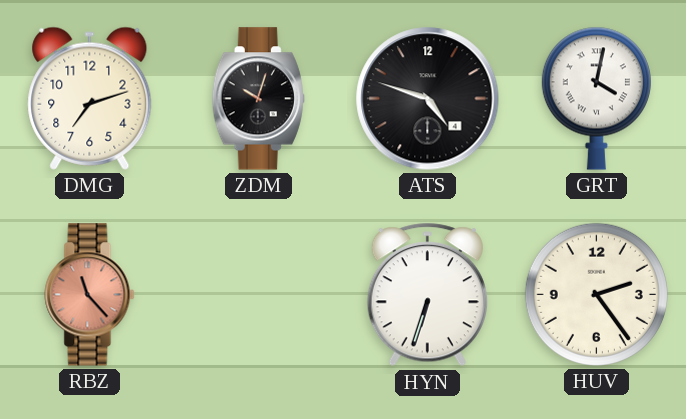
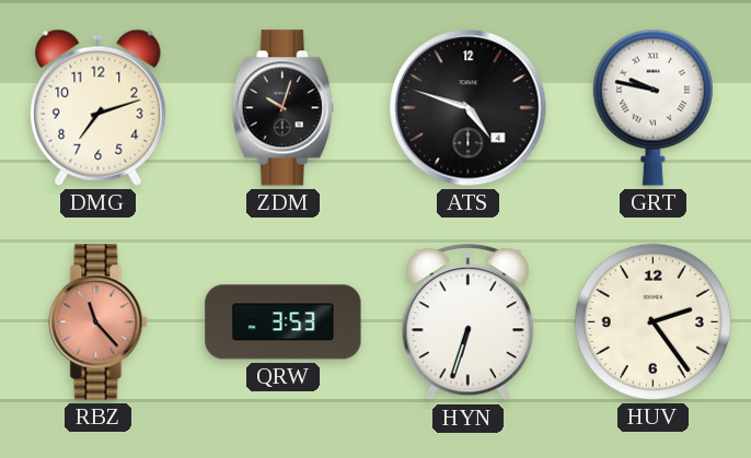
GRT: 4:02 -> 9:47 (652, 107)
QRW: none -> 3:53 (284, 322)
